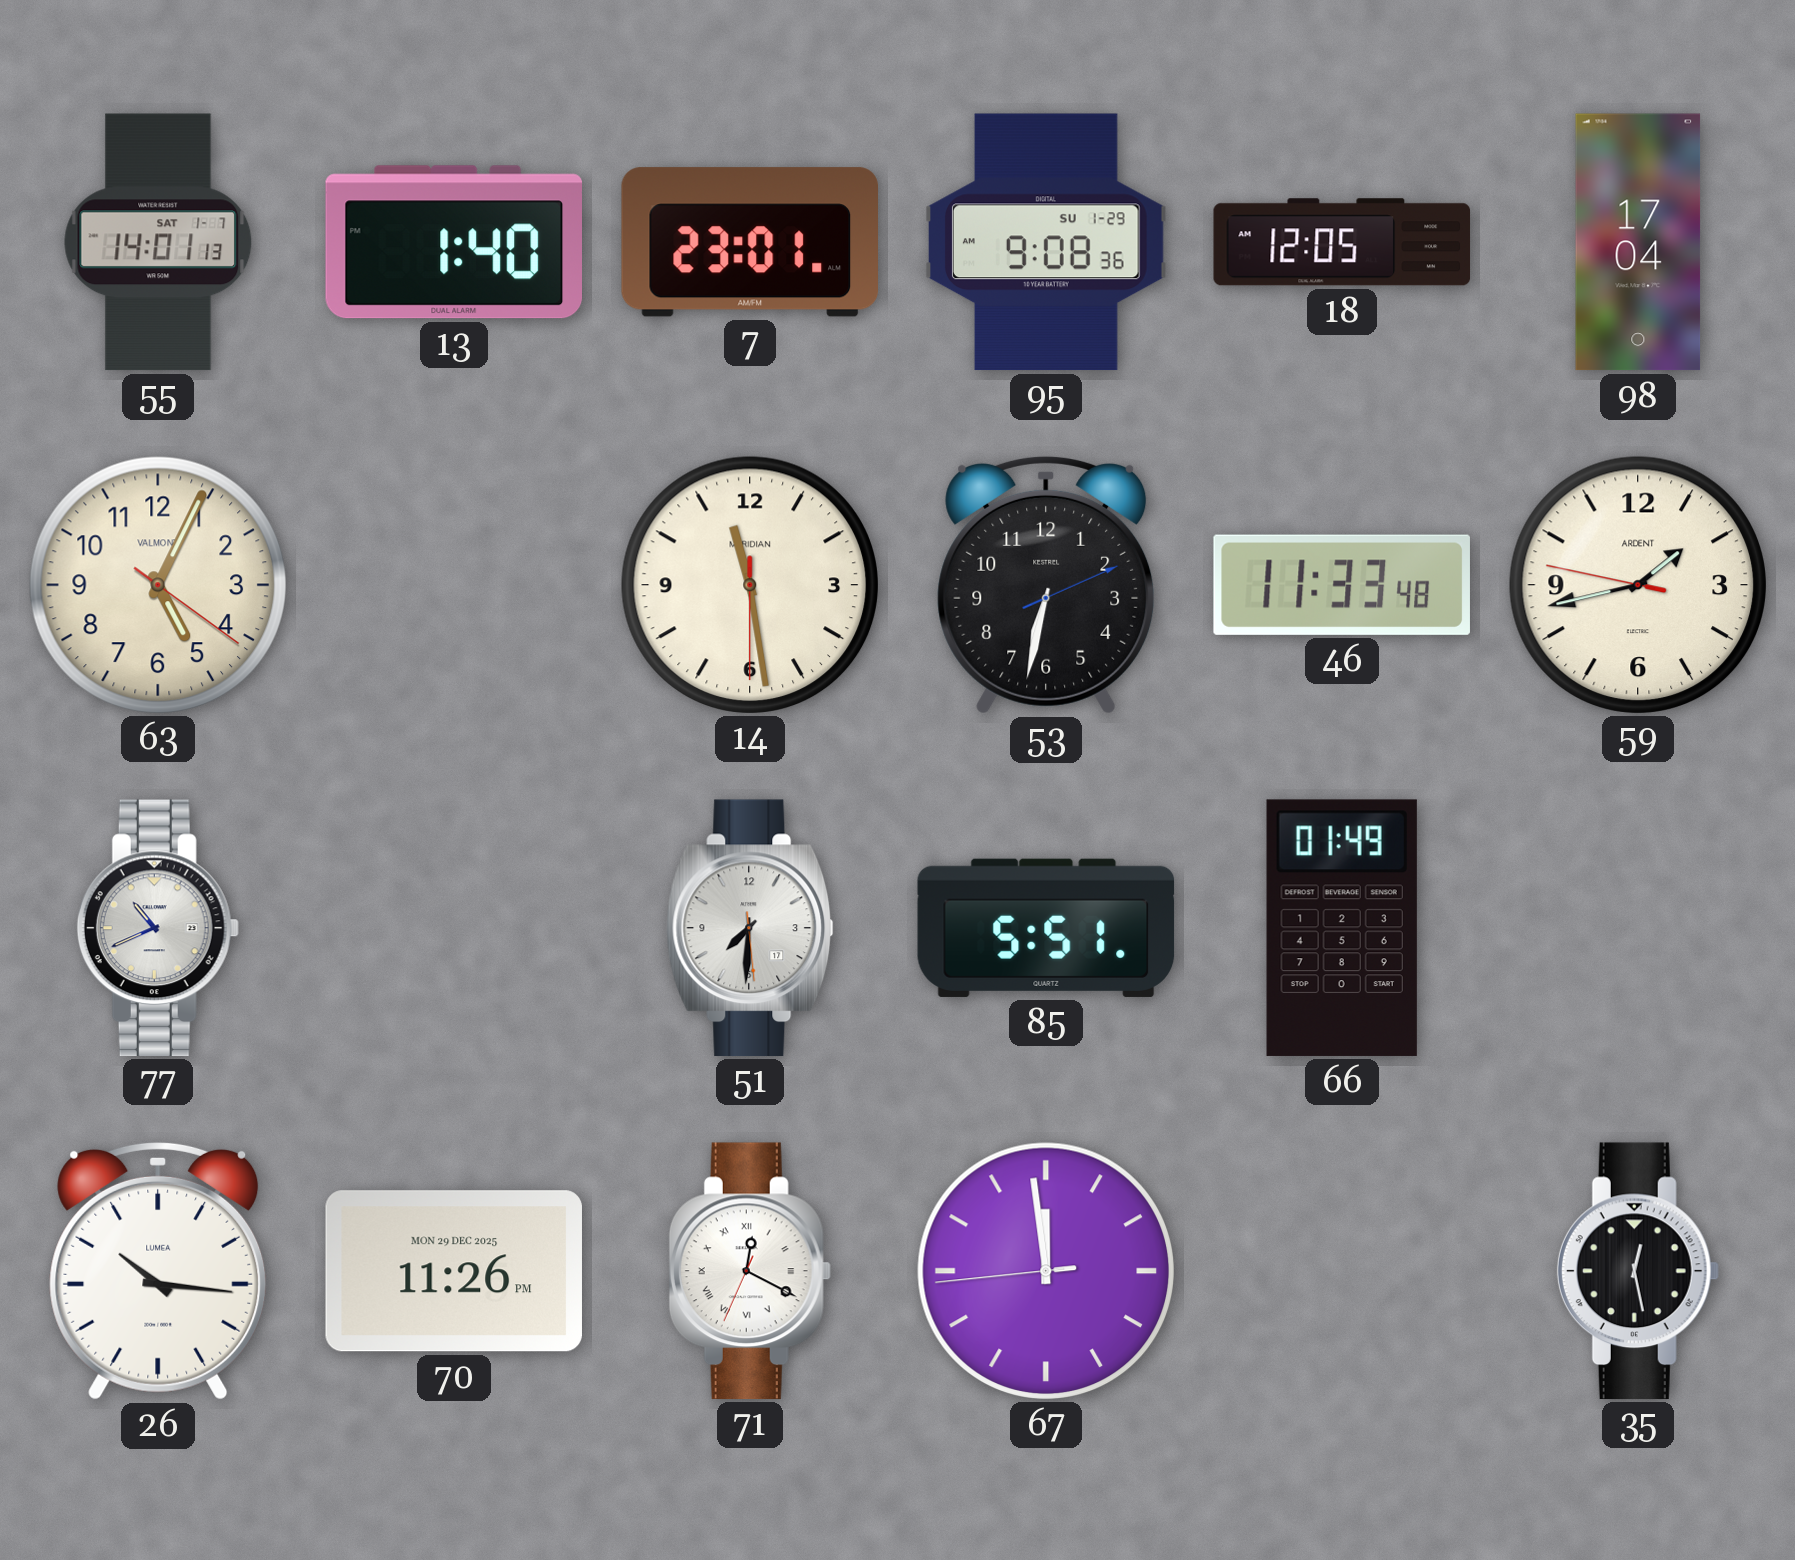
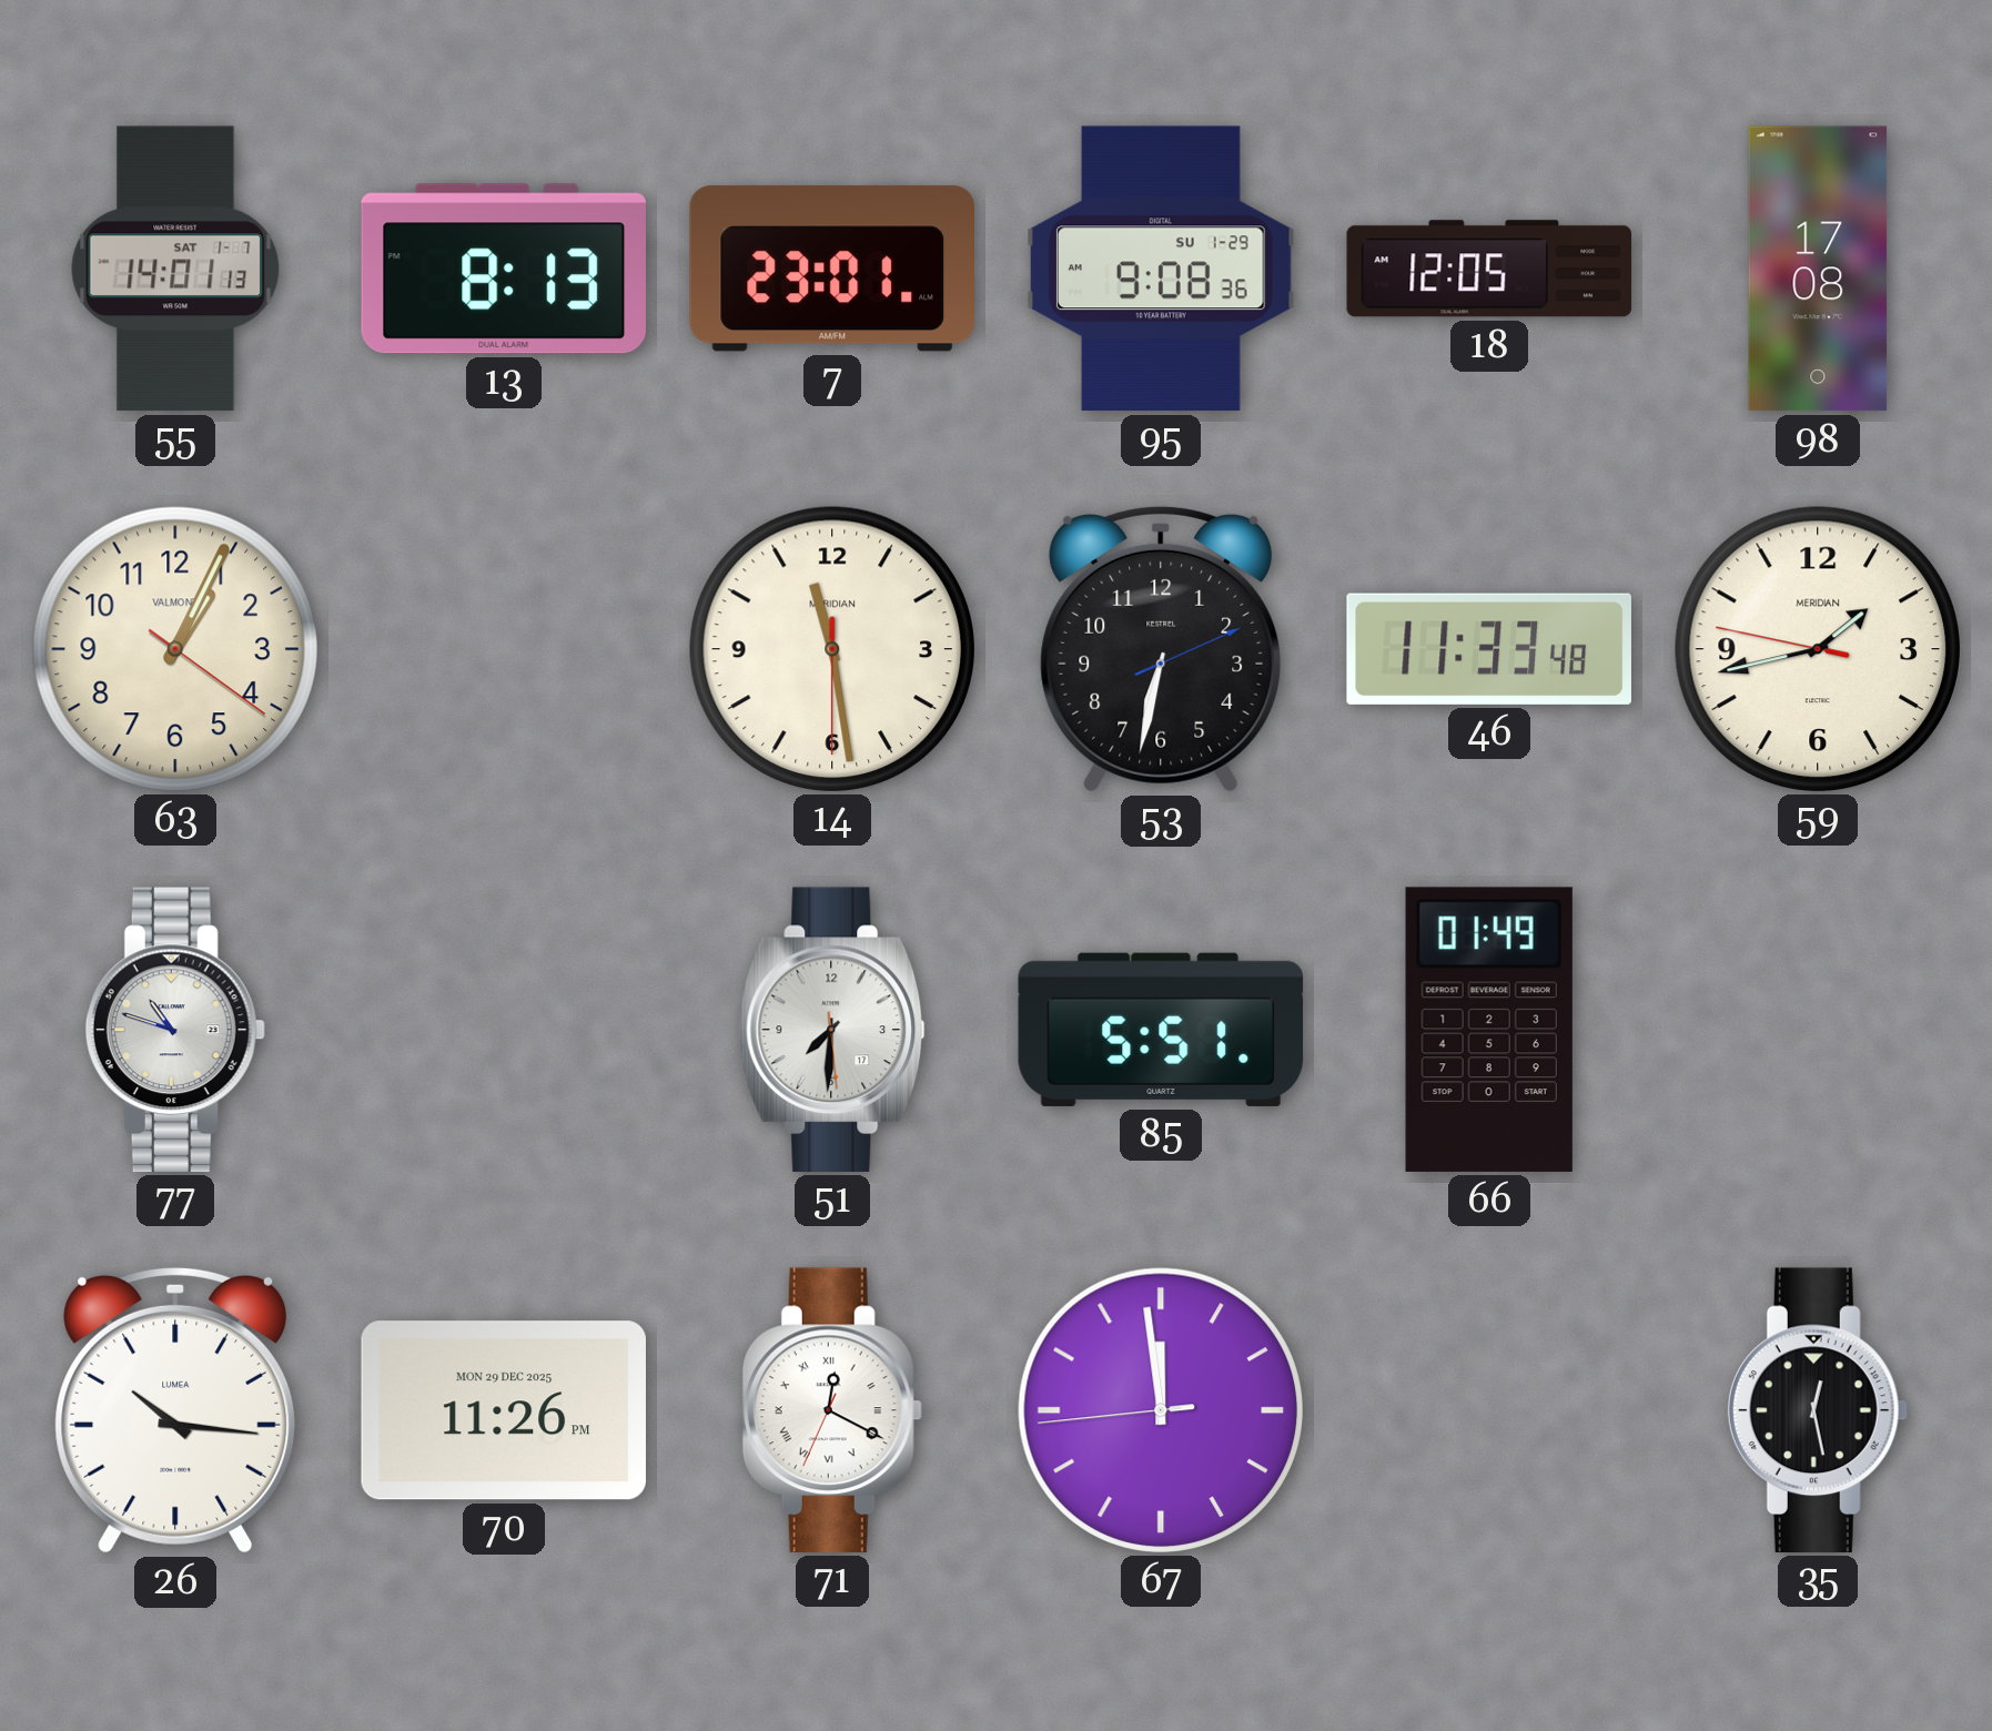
13: 1:40 -> 8:13 (503, 269)
98: 17:04 -> 17:08 (1818, 269)
63: 5:04 -> 1:04 (174, 648)
59 brand: ARDENT -> MERIDIAN (1817, 648)
77: 10:41 -> 10:48 (175, 1030)
